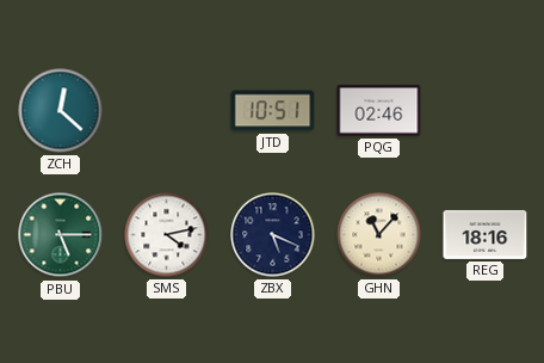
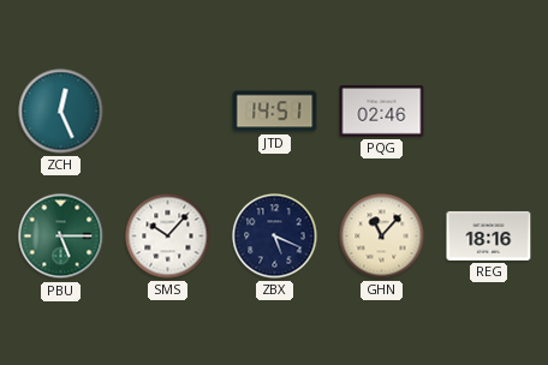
ZCH: 12:22 -> 12:26 (61, 112)
JTD: 10:51 -> 14:51 (275, 112)
SMS: 4:13 -> 10:07 (168, 237)
